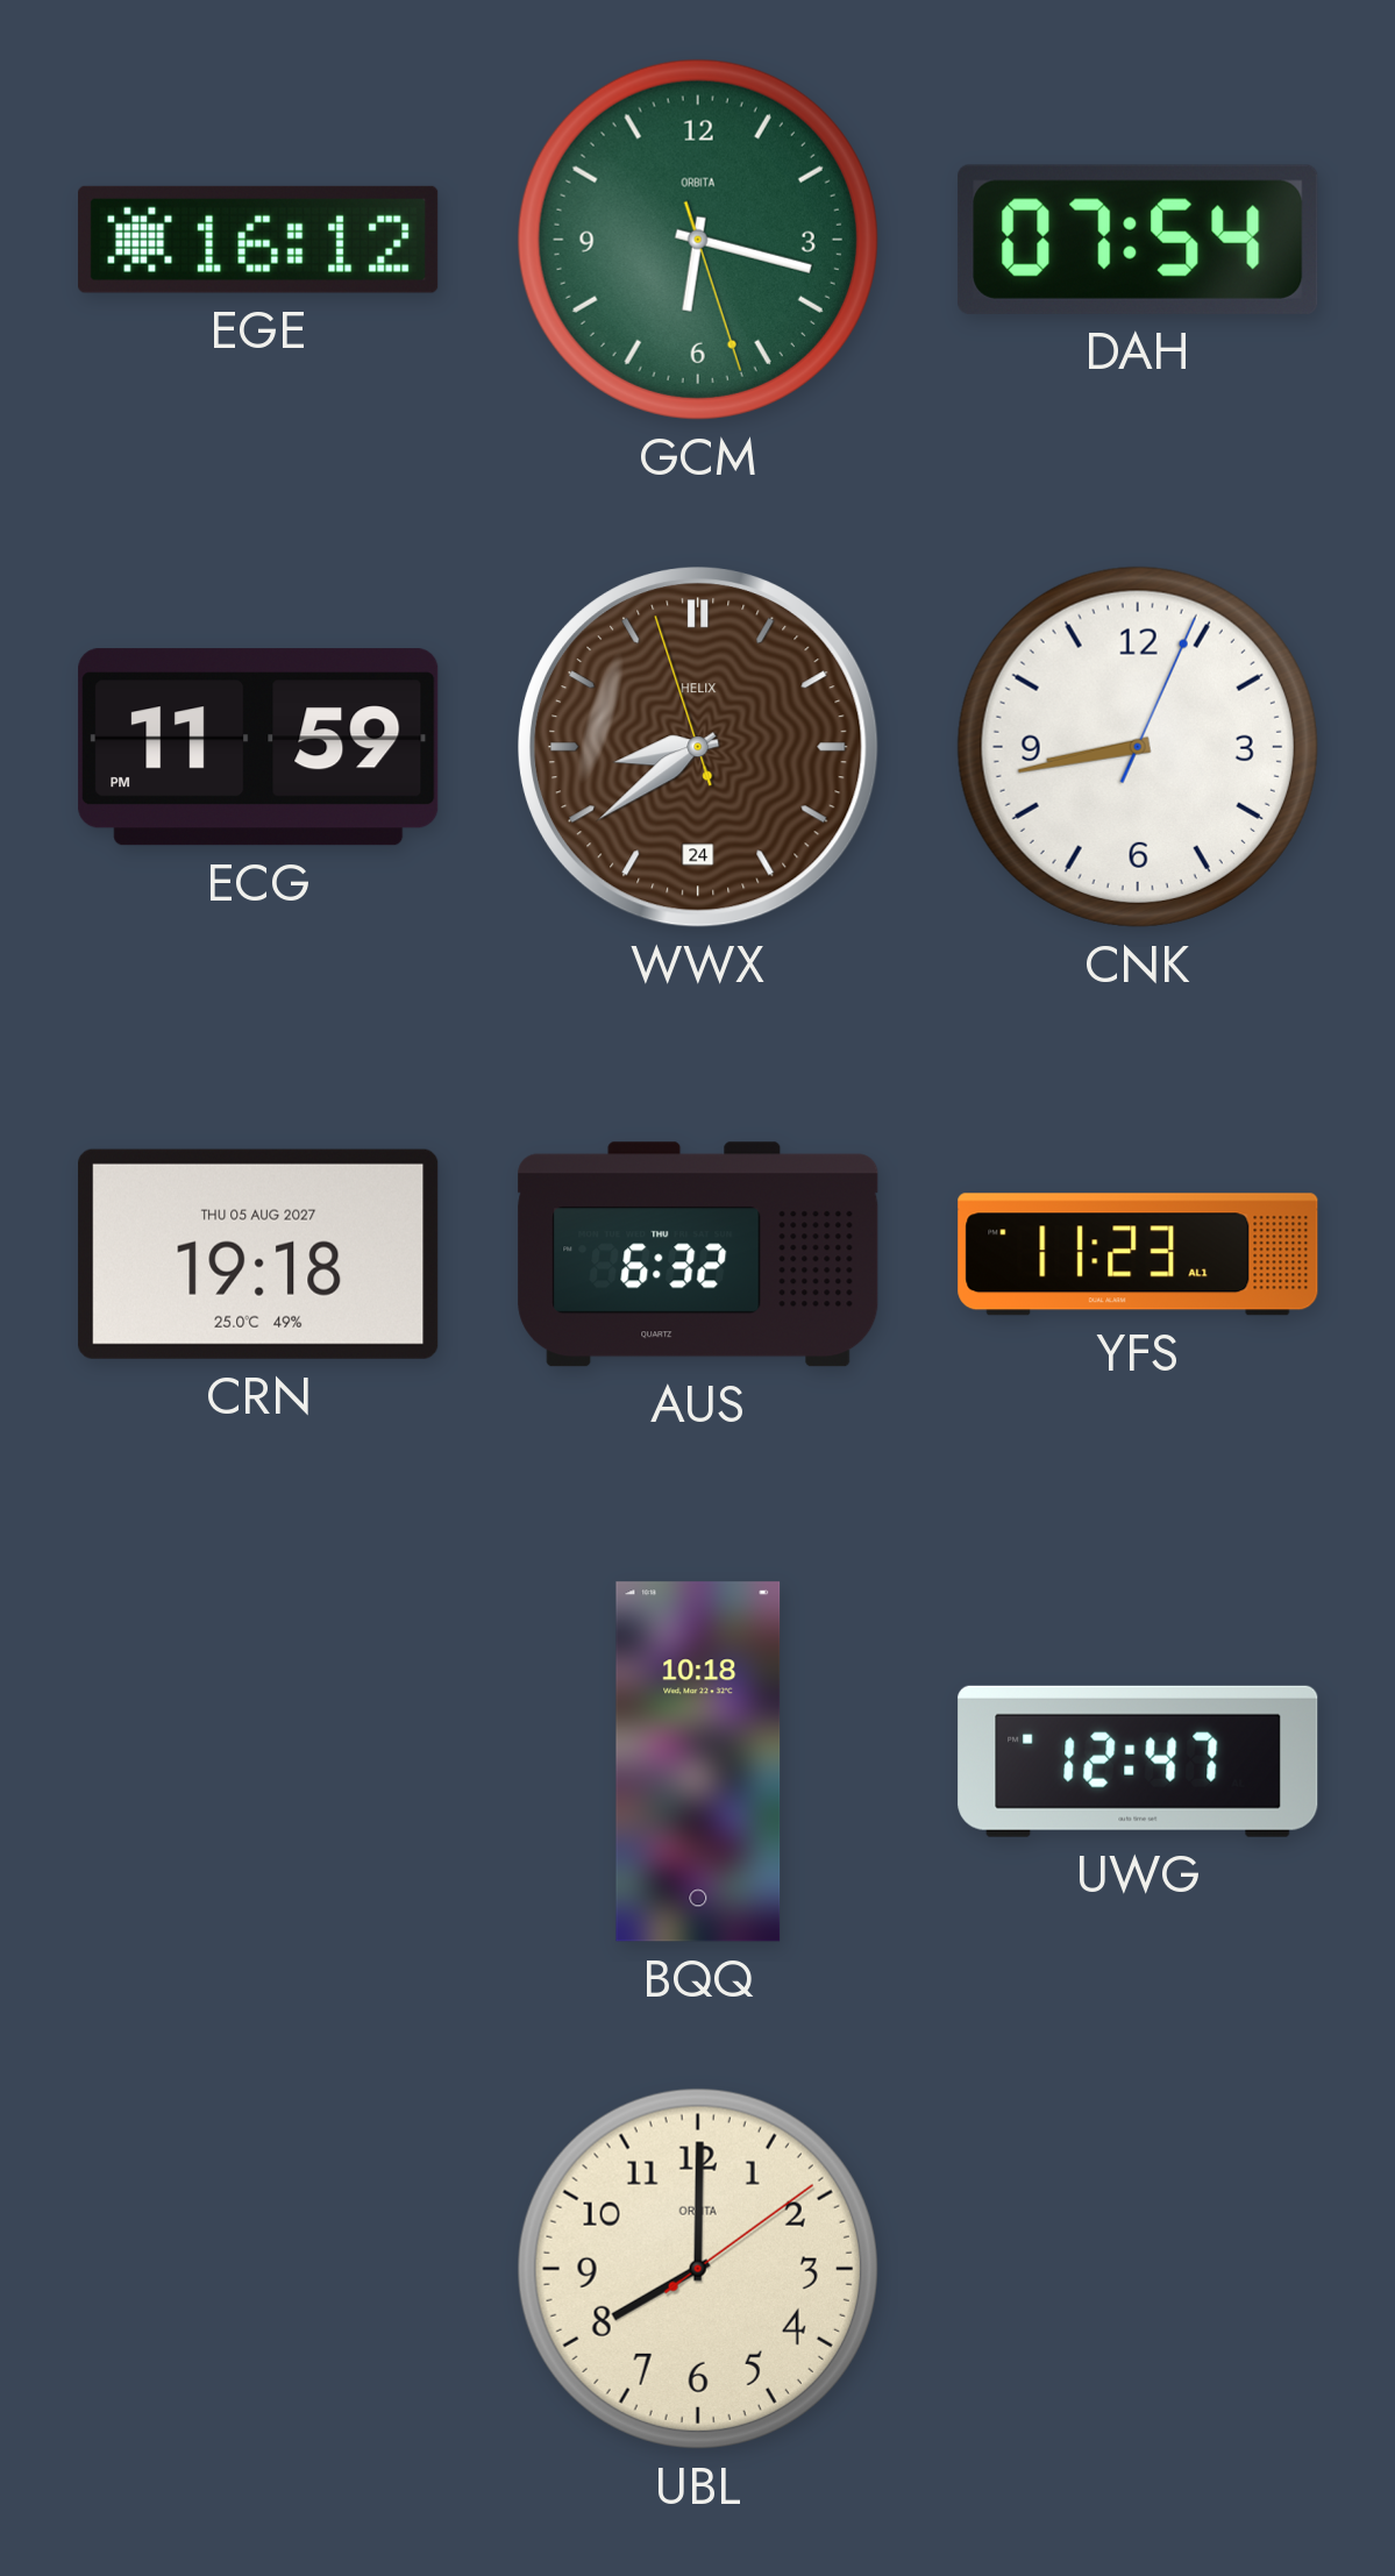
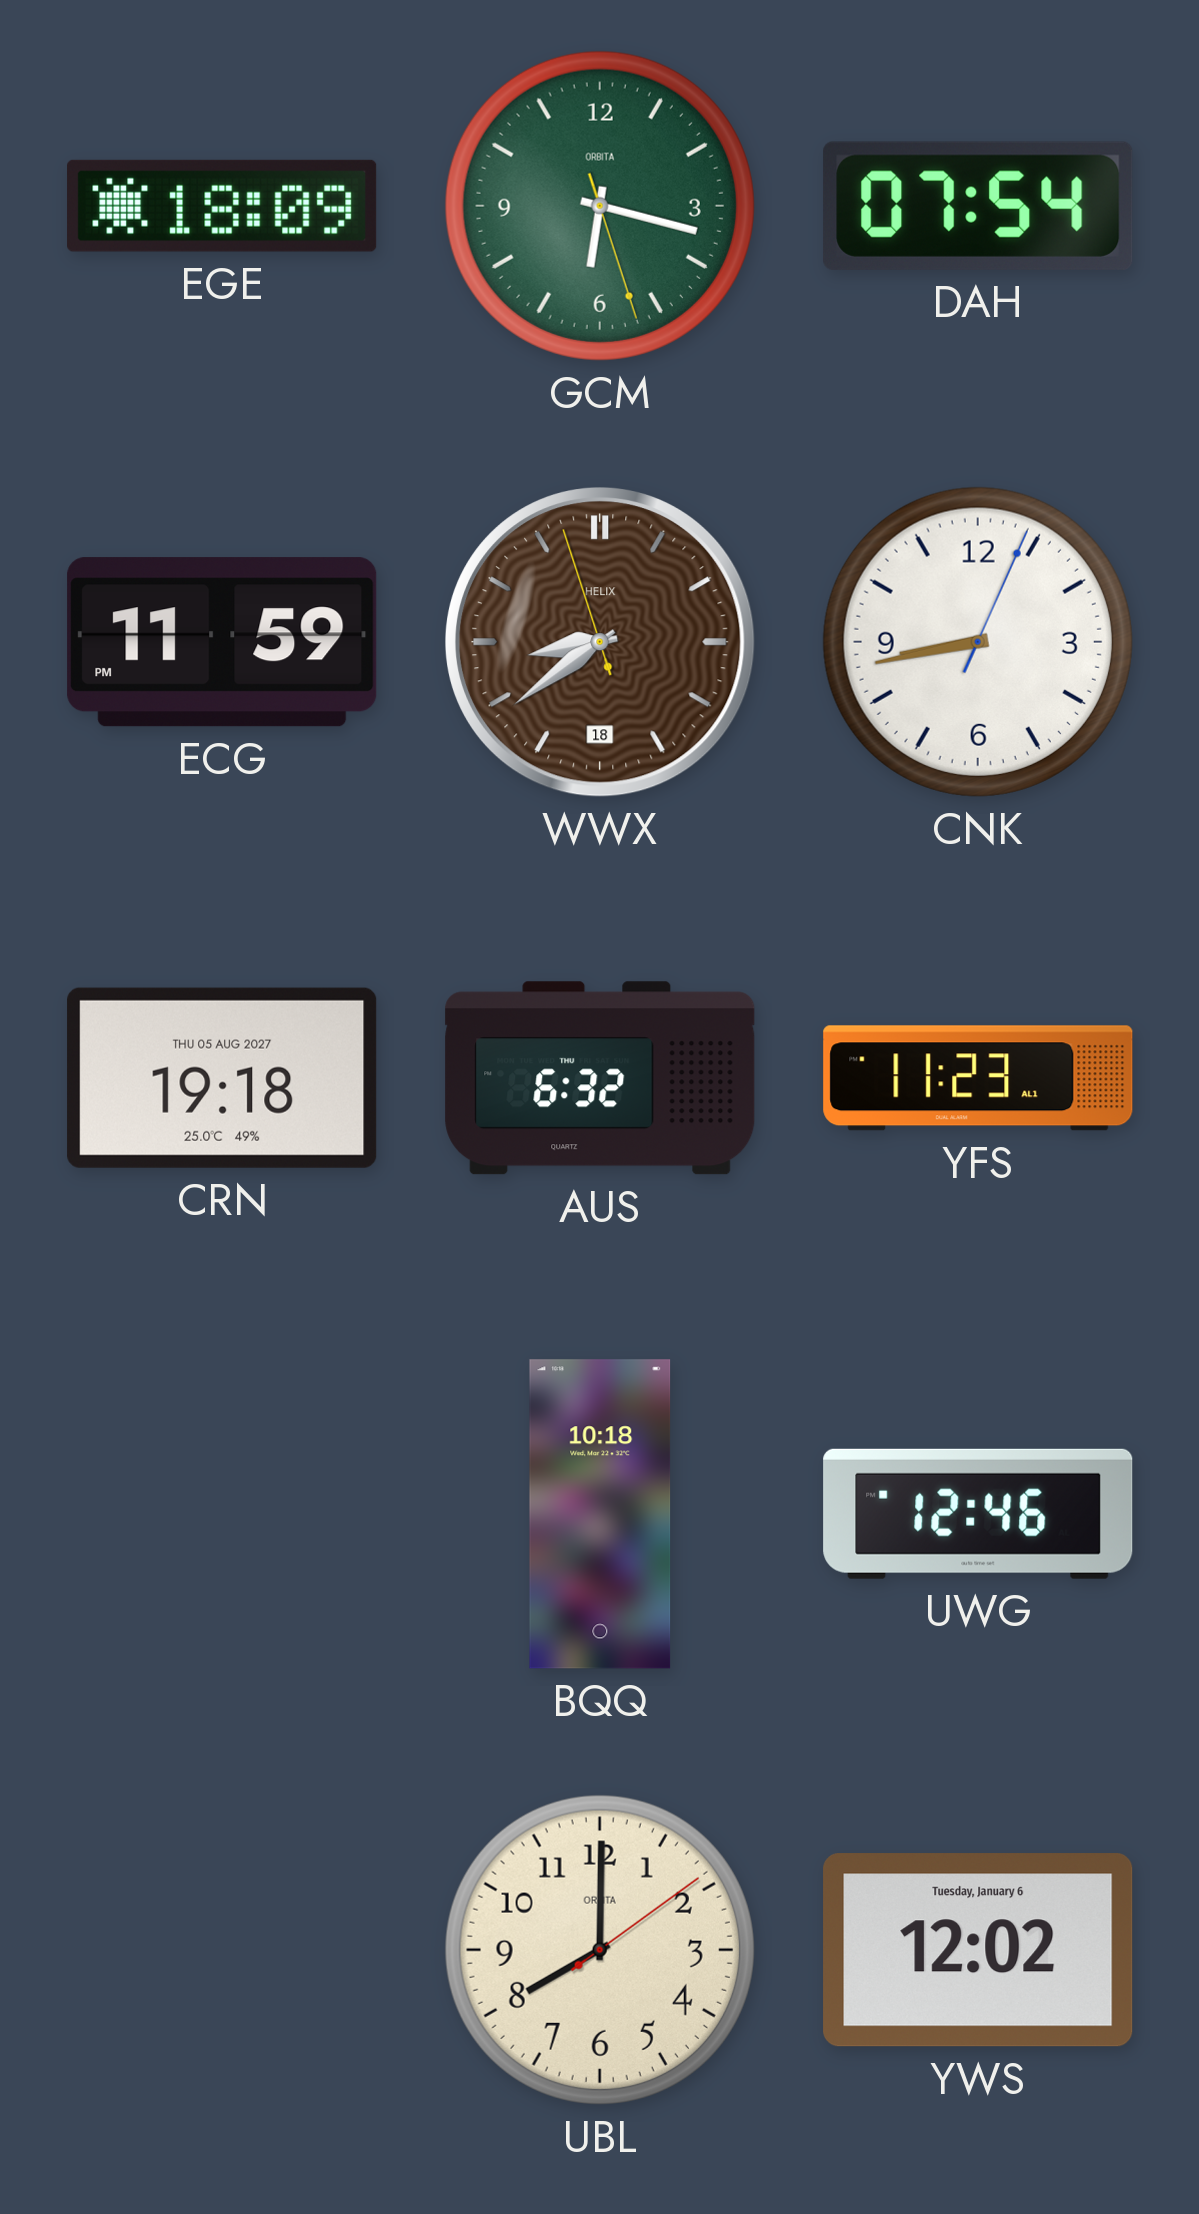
EGE: 16:12 -> 18:09 (222, 206)
WWX date: 24 -> 18 (601, 643)
UWG: 12:47 -> 12:46 (978, 1514)
YWS: none -> 12:02 (978, 1950)
